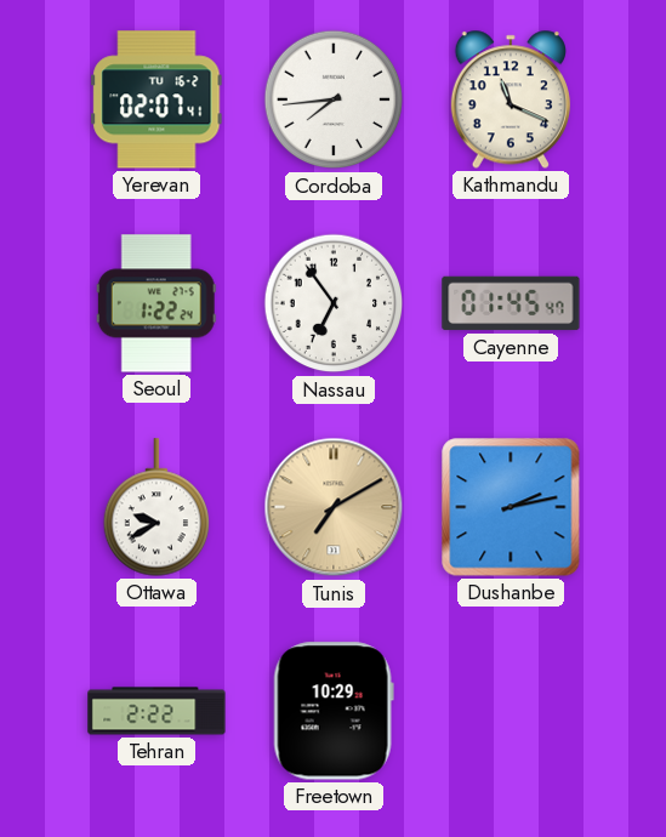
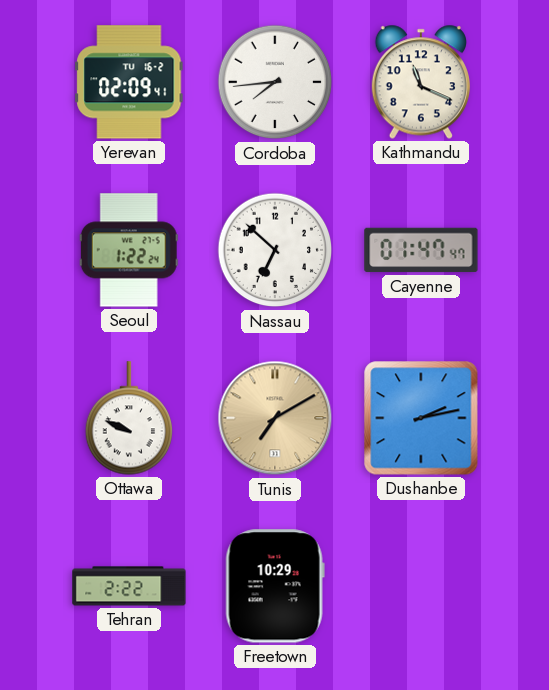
Yerevan: 02:07 -> 02:09 (129, 82)
Nassau: 6:54 -> 6:52 (275, 250)
Cayenne: 01:45 -> 01:47 (421, 250)
Ottawa: 9:40 -> 9:49 (128, 418)
